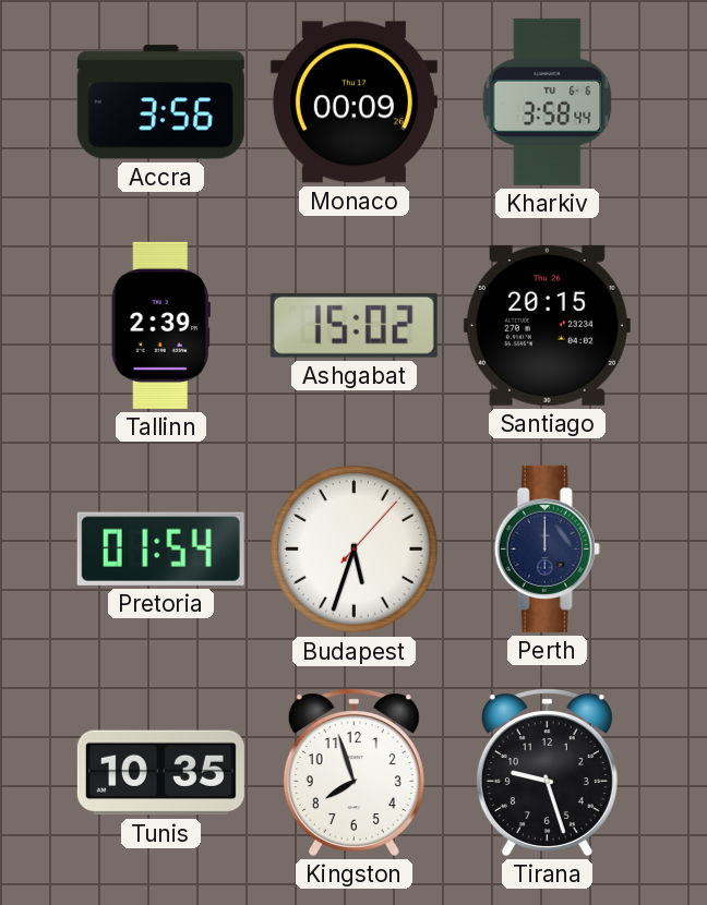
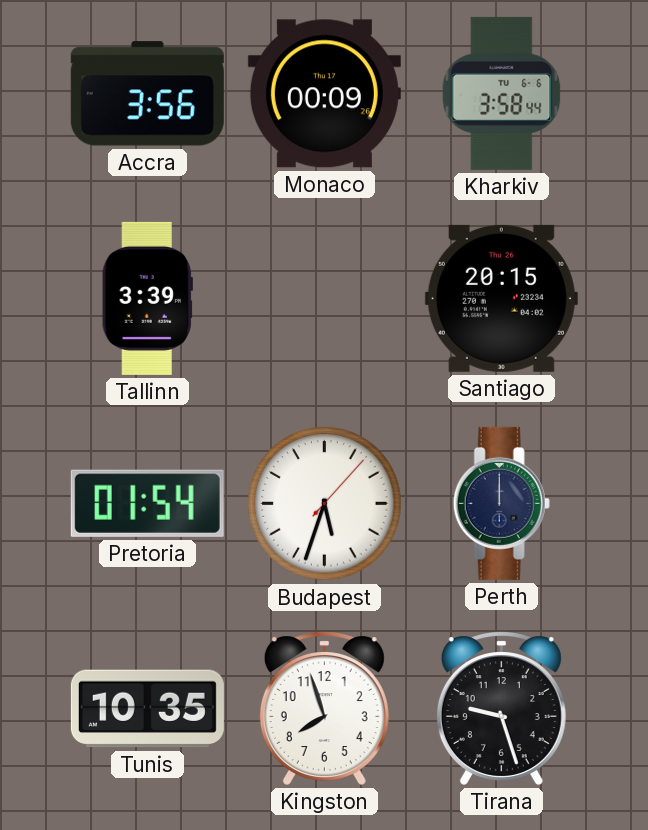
Tallinn: 2:39 -> 3:39 (147, 298)
Ashgabat: 15:02 -> none (353, 325)
